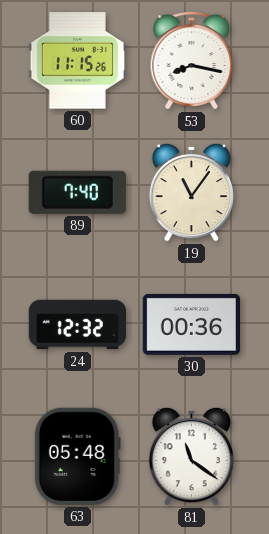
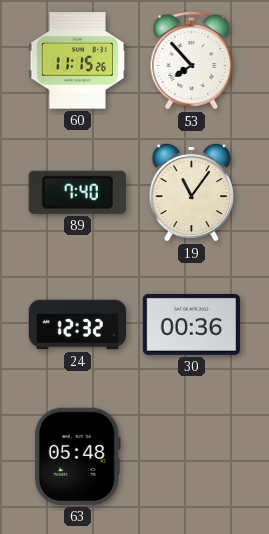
53: 8:17 -> 7:53 (192, 61)
81: 11:21 -> none (191, 456)
